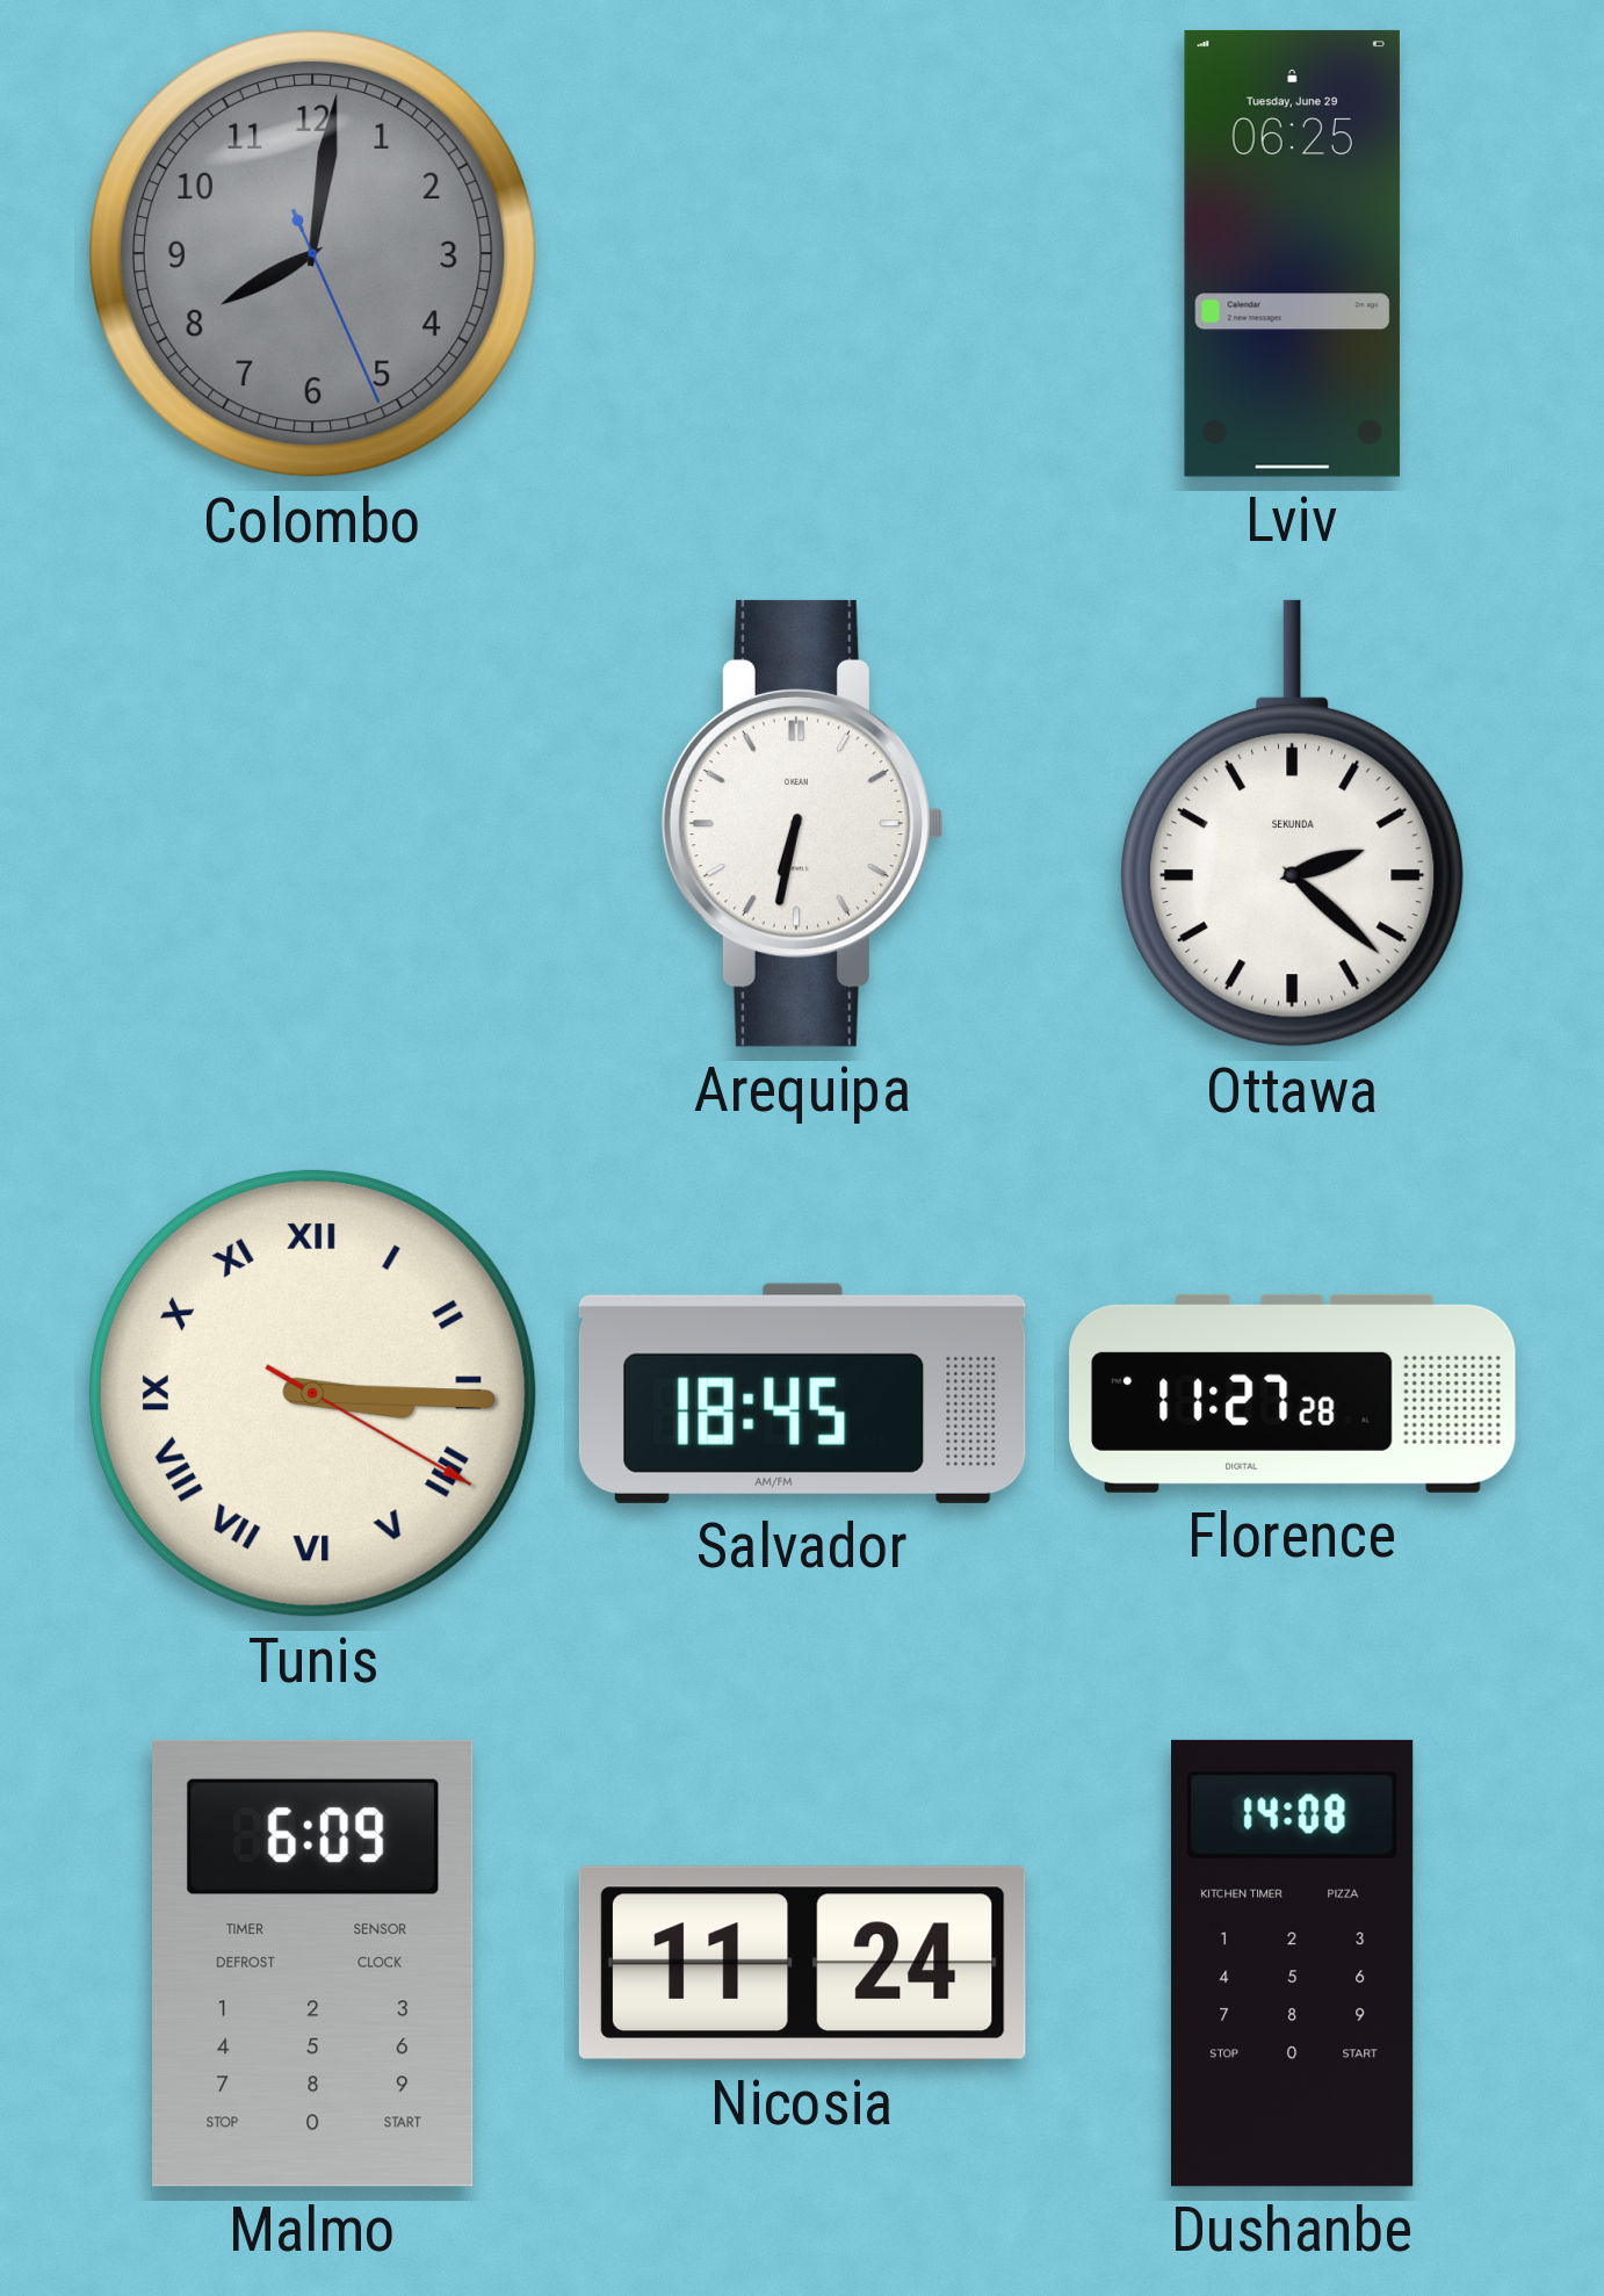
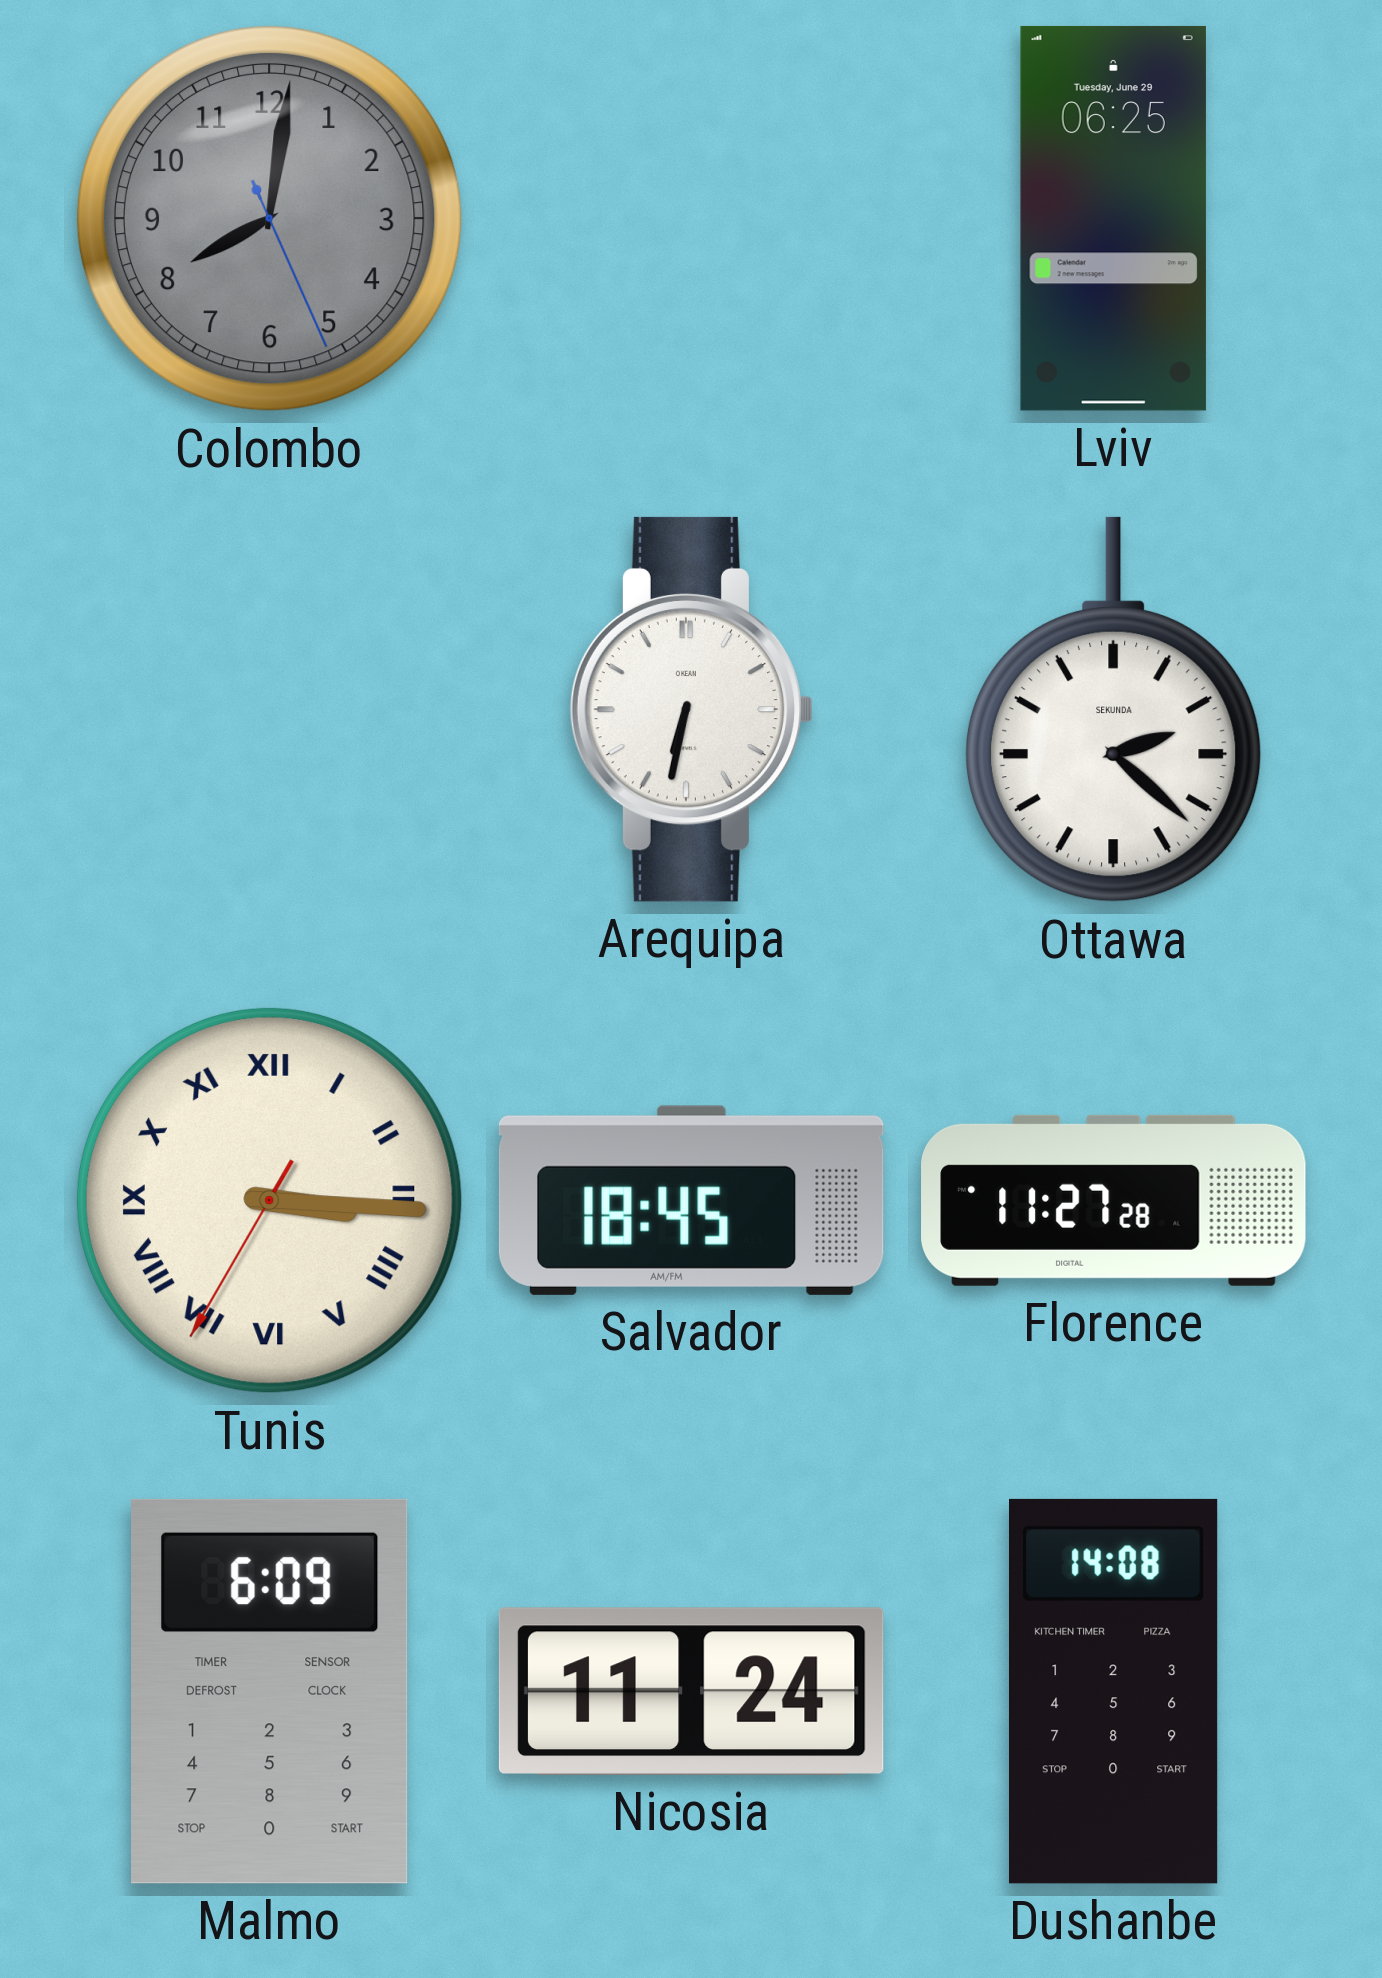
Tunis: 3:15:20 -> 3:15:35 (269, 1200)
